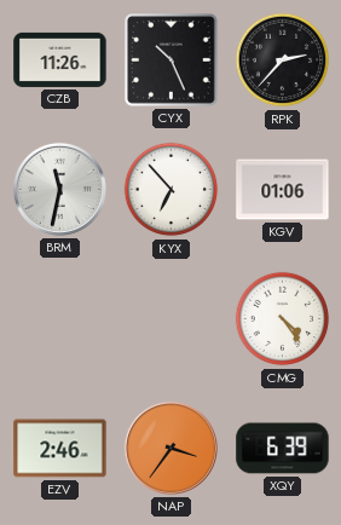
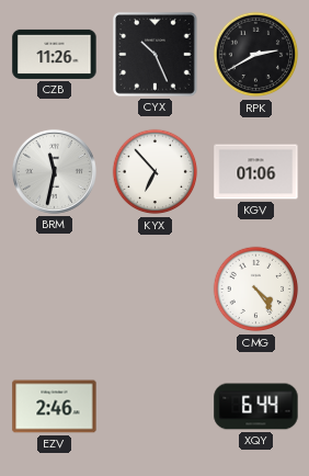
RPK: 2:37 -> 2:40 (256, 55)
NAP: 3:36 -> none (170, 448)
XQY: 6:39 -> 6:44 (256, 407)
